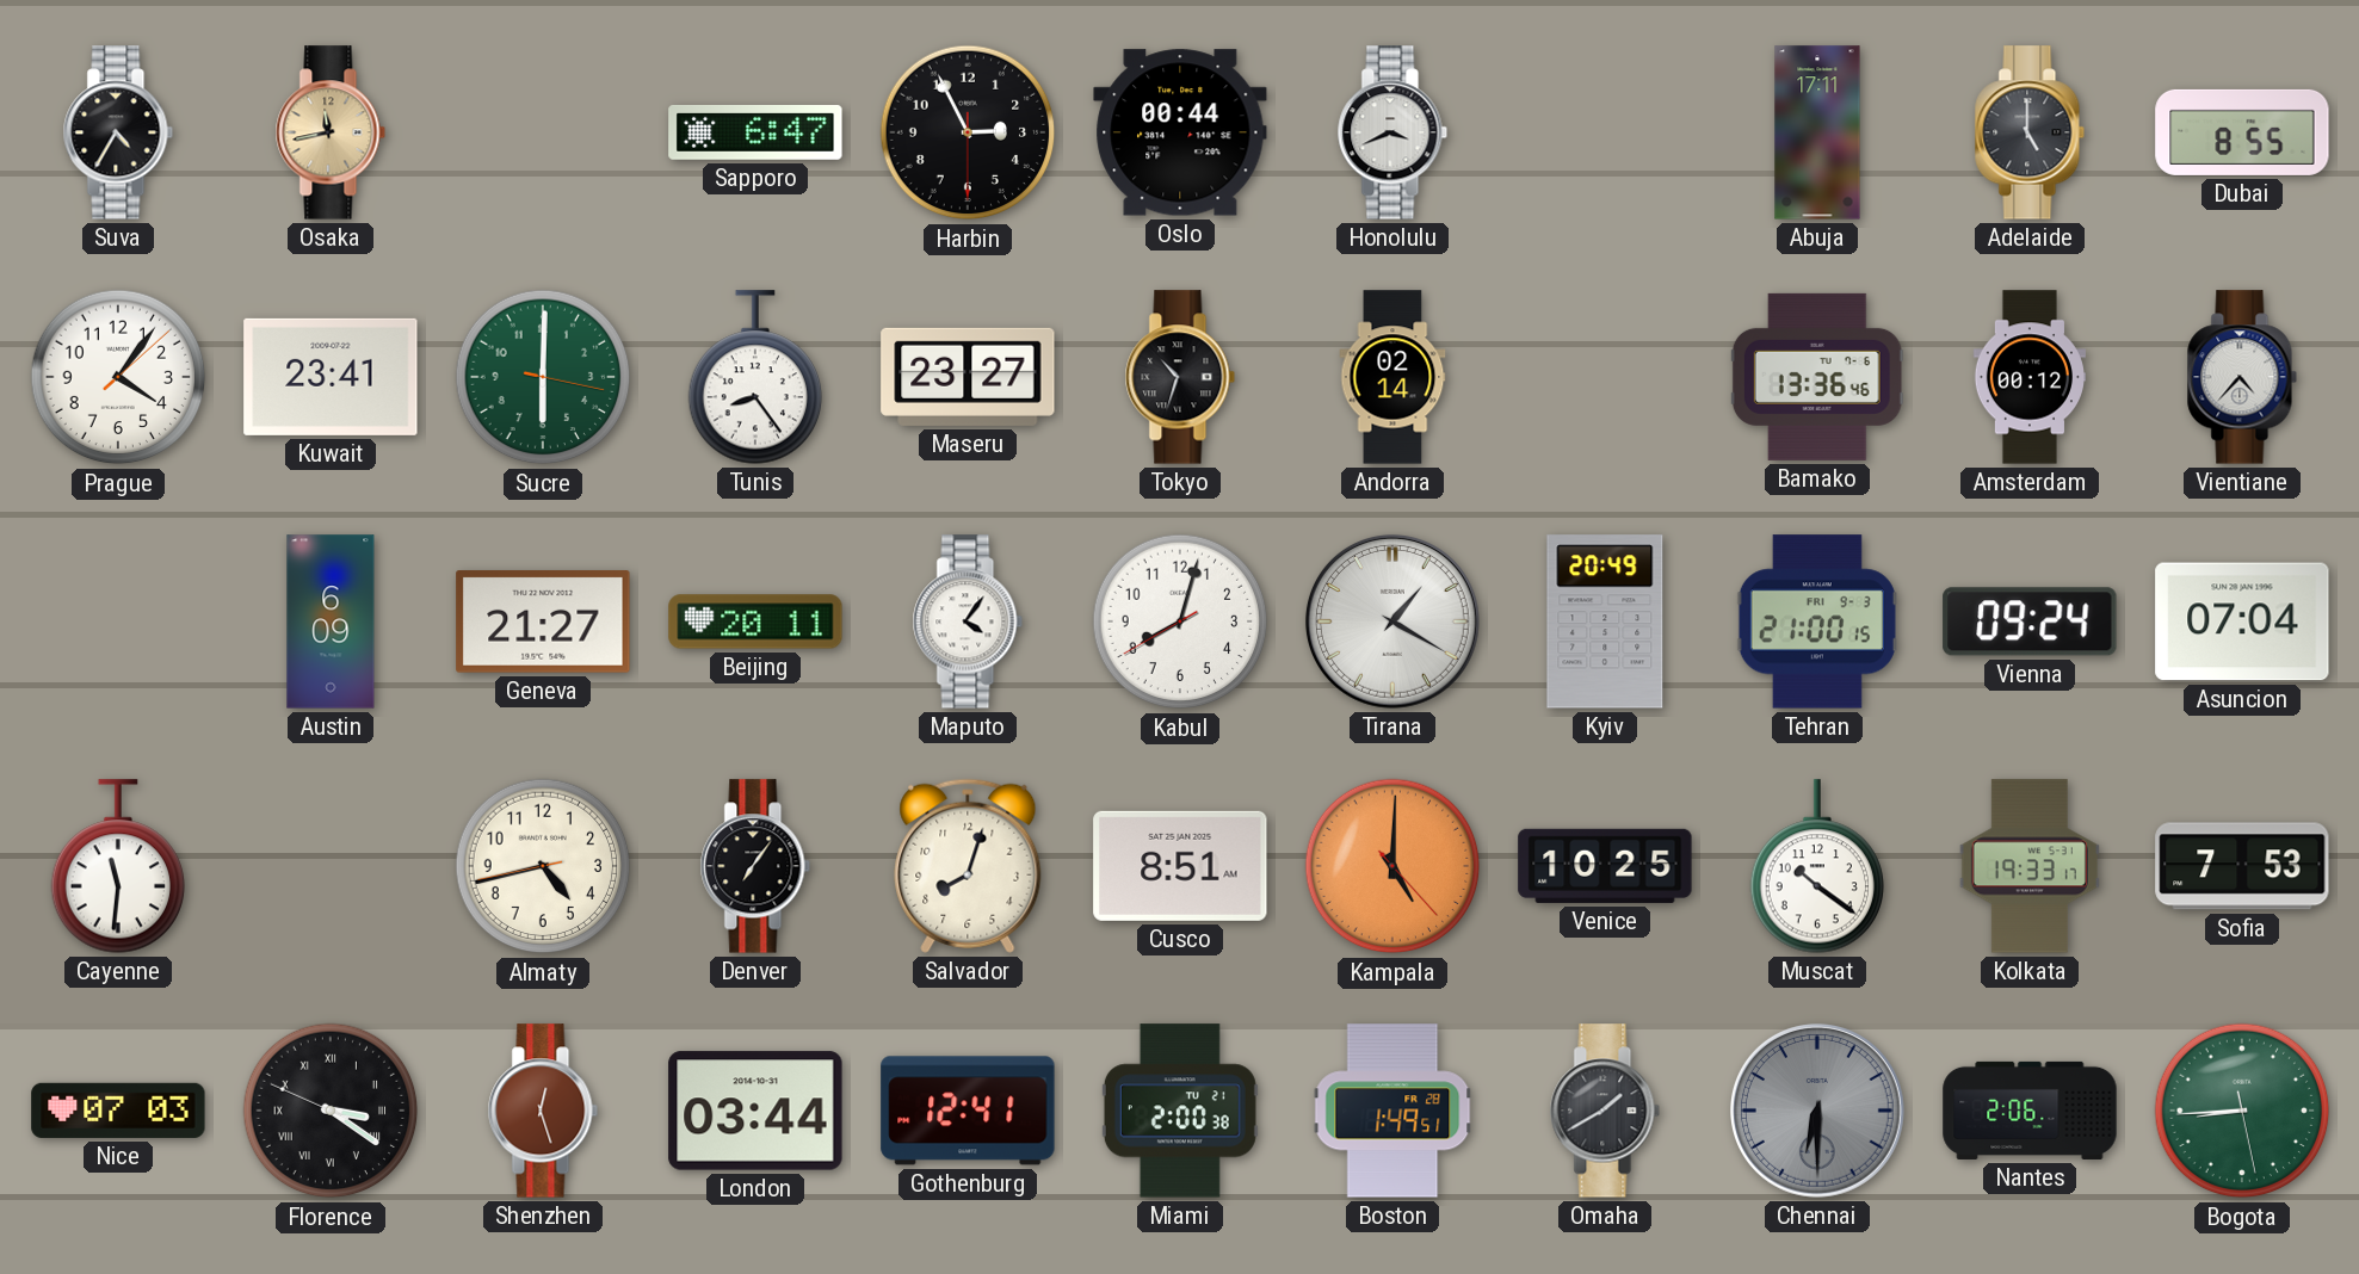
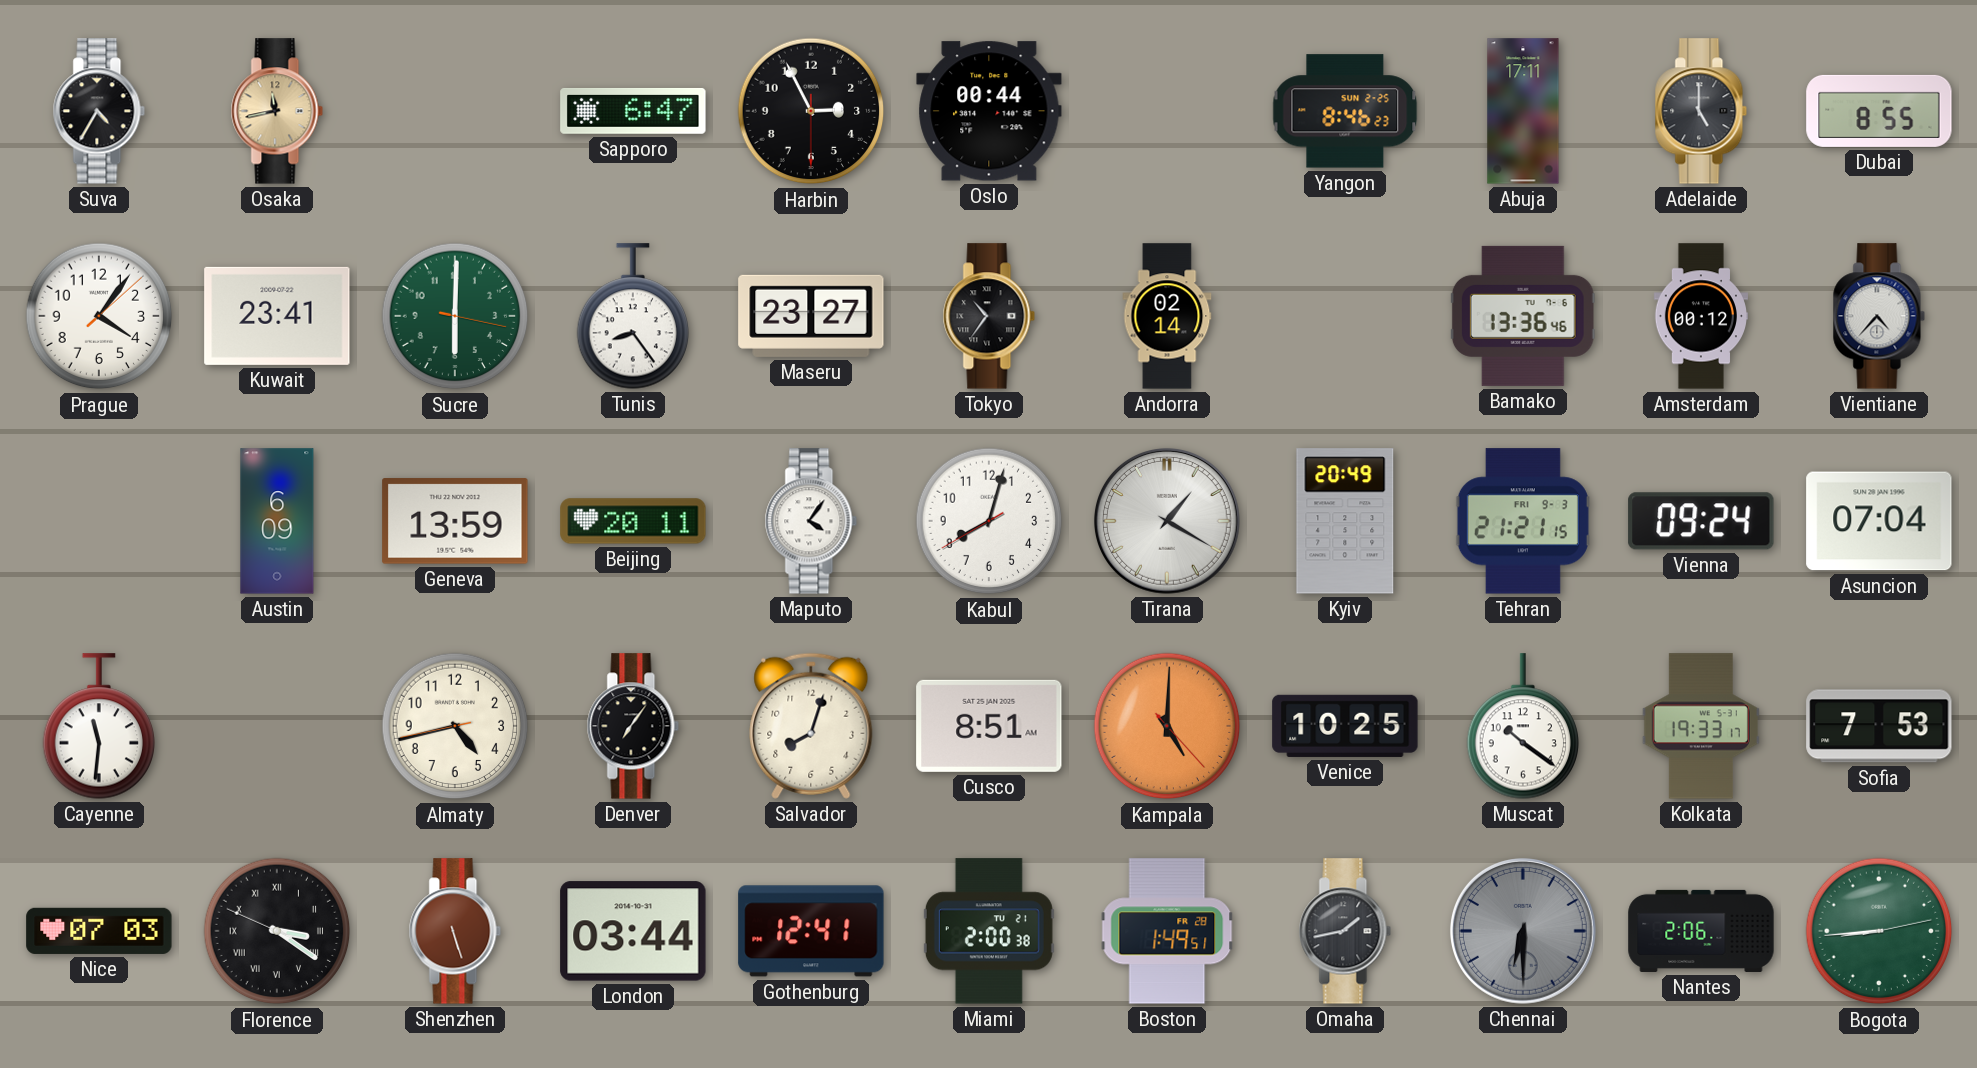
Honolulu: 3:41 -> none (1392, 132)
Yangon: none -> 8:46 (1345, 111)
Tokyo: 10:33 -> 10:36 (989, 316)
Geneva: 21:27 -> 13:59 (455, 521)
Tehran: 21:00 -> 21:21 (1523, 521)
Shenzhen: 12:27 -> 5:27 (455, 931)
Omaha: 1:40 -> 1:43 (1345, 931)
Bogota: 8:44:28 -> 8:44:13 (1879, 931)
